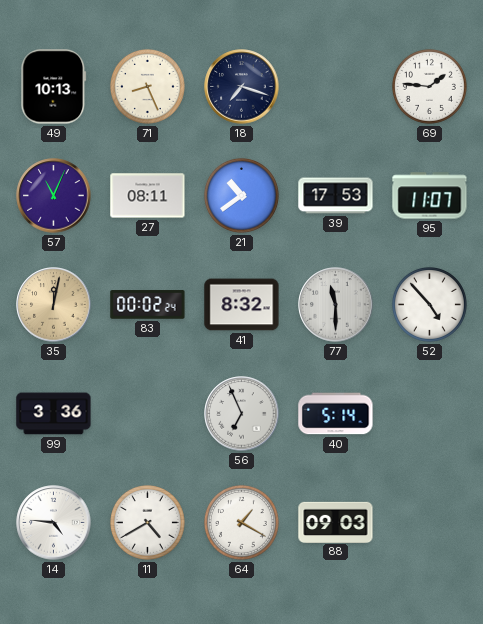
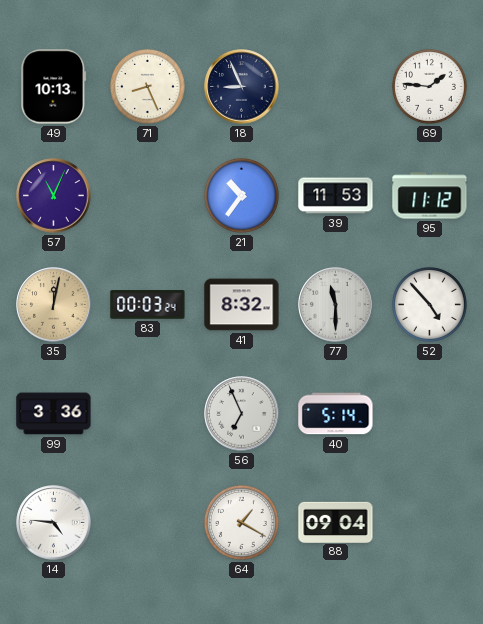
18: 7:18 -> 8:56 (242, 87)
27: 08:11 -> none (148, 196)
21: 10:39 -> 10:36 (241, 195)
39: 17:53 -> 11:53 (336, 196)
95: 11:07 -> 11:12 (430, 196)
83: 00:02 -> 00:03 (148, 305)
11: 4:40 -> none (147, 522)
88: 09:03 -> 09:04 (336, 522)
